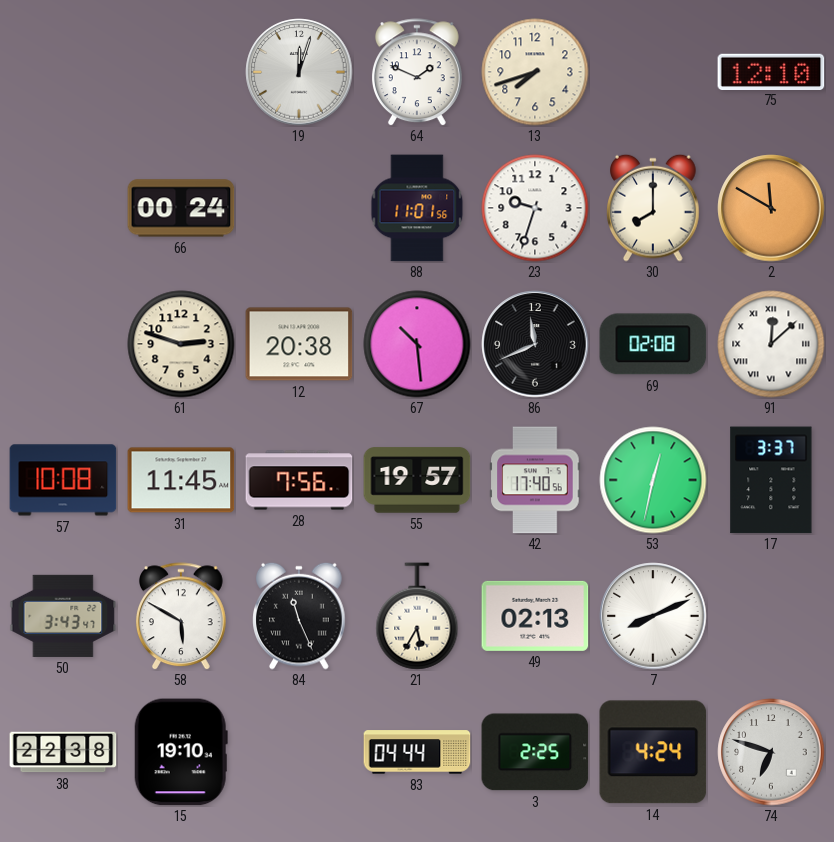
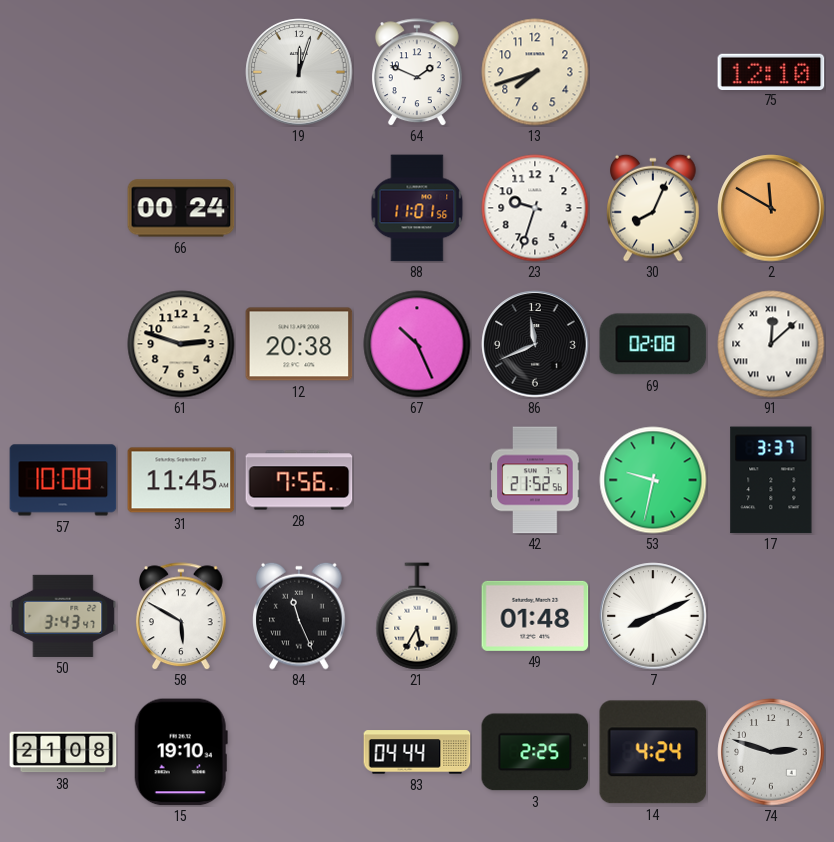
30: 8:00 -> 8:04 (653, 208)
67: 10:29 -> 10:26 (417, 344)
55: 19:57 -> none (417, 480)
42: 17:40 -> 21:52 (535, 480)
53: 12:32 -> 9:32 (653, 480)
49: 02:13 -> 01:48 (535, 616)
38: 22:38 -> 21:08 (63, 752)
74: 6:48 -> 2:48 (771, 752)
